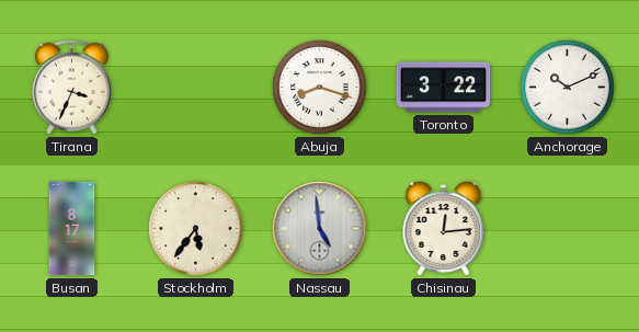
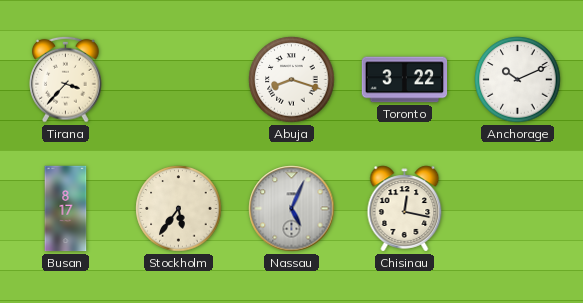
Tirana: 3:34 -> 3:37 (66, 79)
Nassau: 4:59 -> 5:04 (292, 209)
Chisinau: 12:14 -> 12:17 (405, 209)
